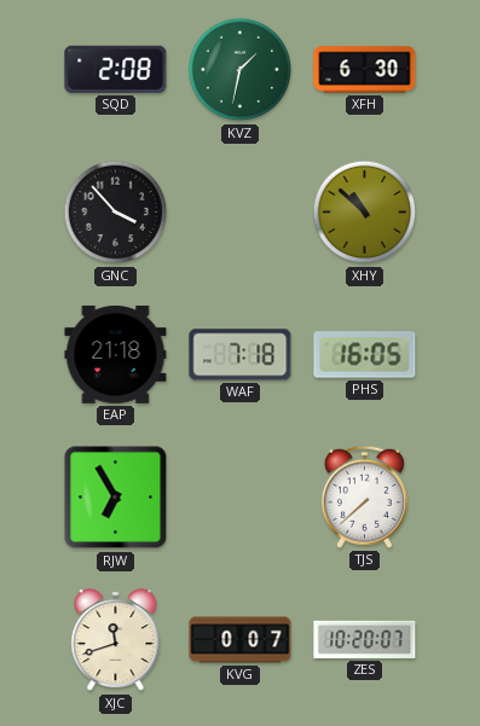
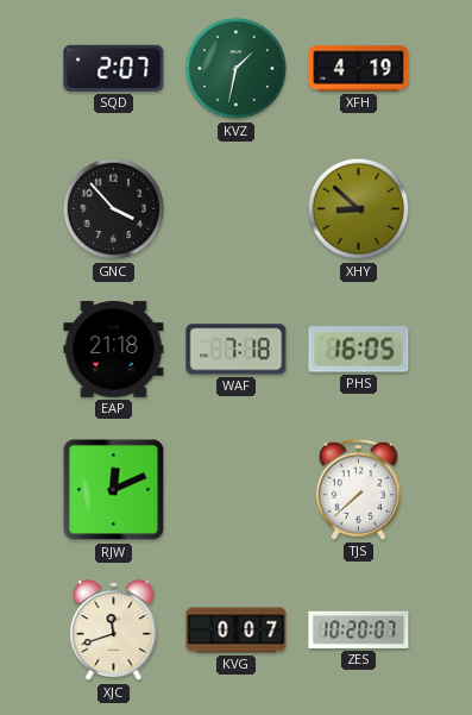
SQD: 2:08 -> 2:07 (114, 68)
XFH: 6:30 -> 4:19 (359, 69)
XHY: 10:52 -> 8:52 (359, 209)
RJW: 6:55 -> 12:11 (114, 490)
